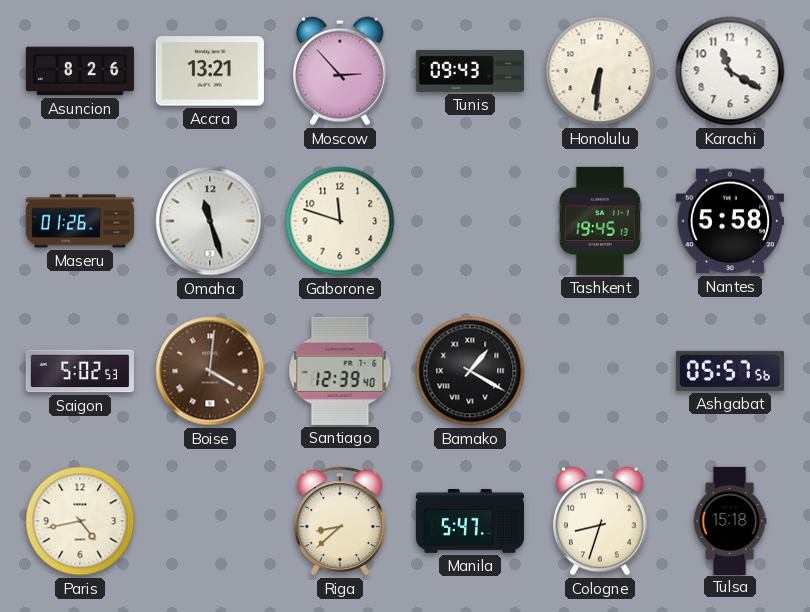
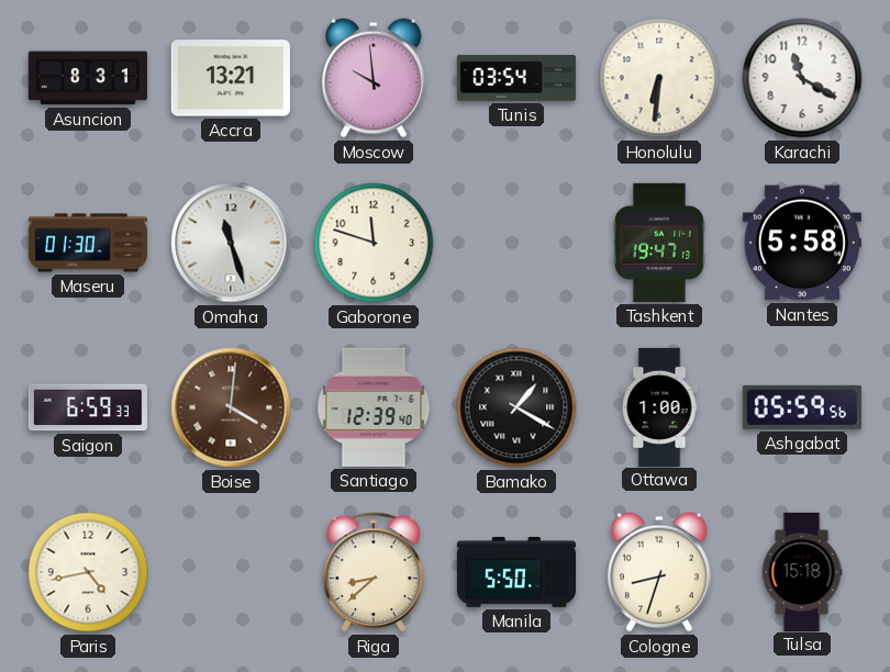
Asuncion: 8:26 -> 8:31 (88, 78)
Moscow: 2:53 -> 9:59 (375, 78)
Tunis: 09:43 -> 03:54 (516, 78)
Maseru: 01:26 -> 01:30 (87, 243)
Tashkent: 19:45 -> 19:47 (659, 243)
Saigon: 5:02 -> 6:59 (88, 407)
Ottawa: none -> 1:00 (659, 406)
Ashgabat: 05:57 -> 05:59 (802, 407)
Manila: 5:47 -> 5:50 (515, 572)
